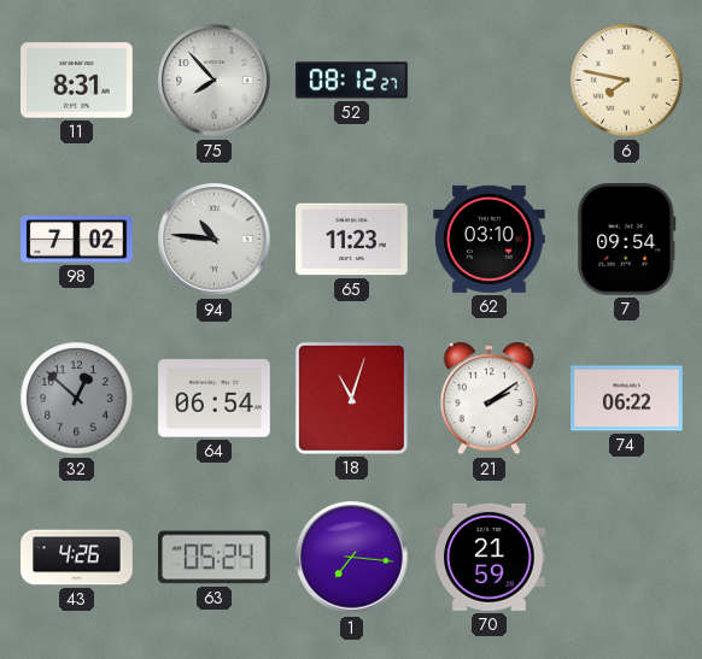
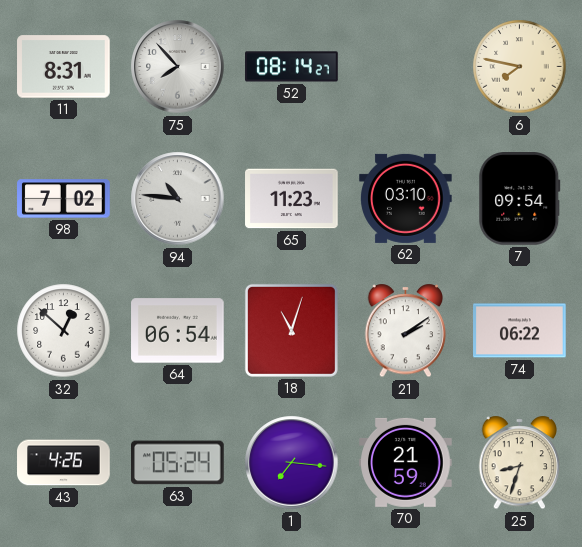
52: 08:12 -> 08:14 (292, 67)
32 dial: grey -> white (64, 331)
25: none -> 8:33 (520, 463)
